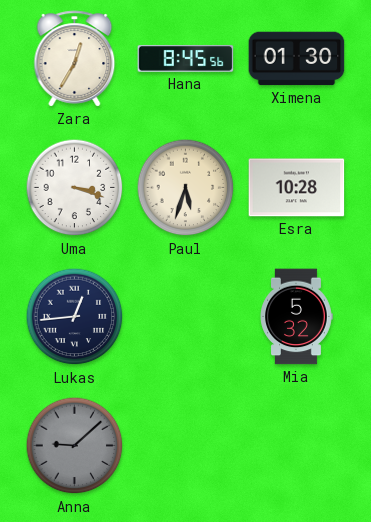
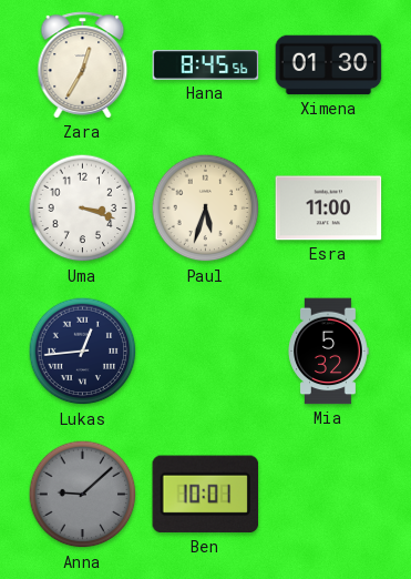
Esra: 10:28 -> 11:00 (329, 209)
Ben: none -> 10:01 (206, 495)
